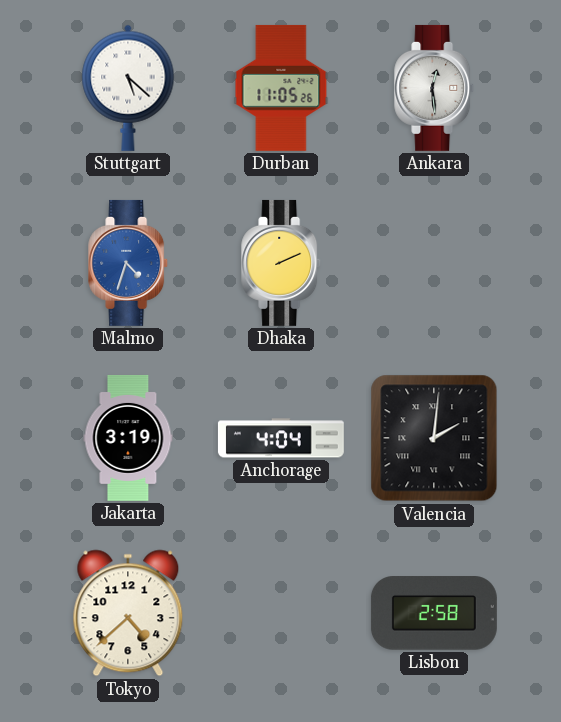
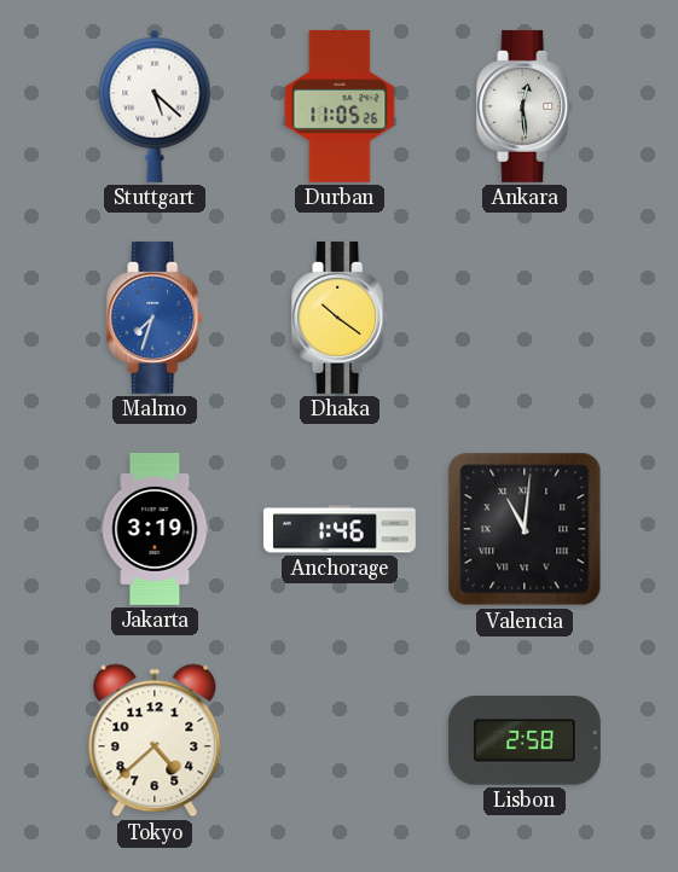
Malmo: 4:33 -> 7:33 (156, 318)
Dhaka: 2:11 -> 10:21 (341, 318)
Anchorage: 4:04 -> 1:46 (340, 529)
Valencia: 2:01 -> 11:01 (525, 529)
